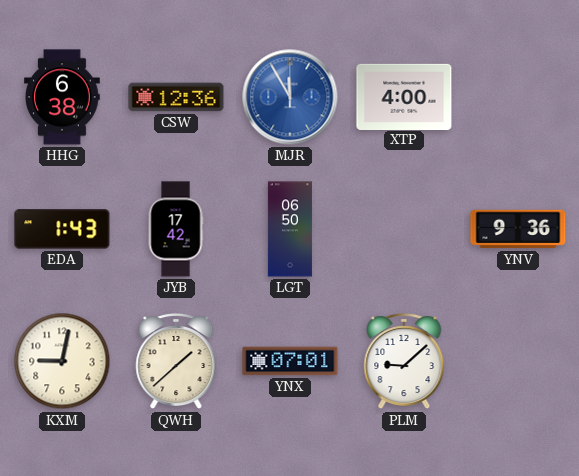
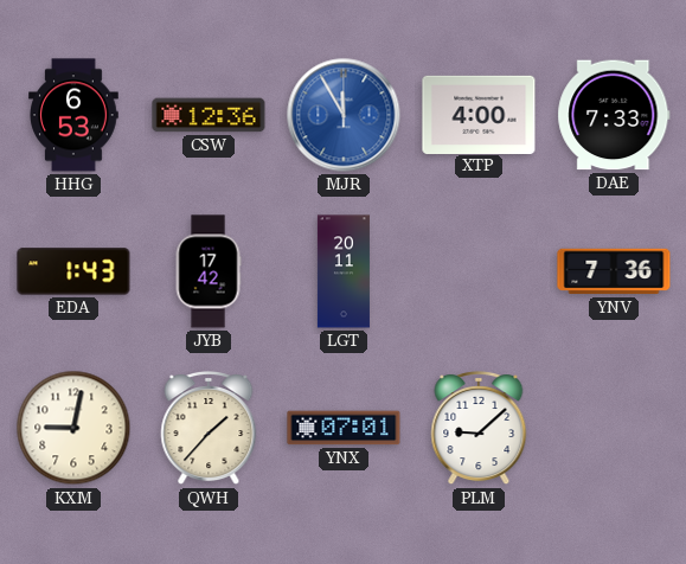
HHG: 6:38 -> 6:53 (75, 115)
DAE: none -> 7:33 (614, 115)
LGT: 06:50 -> 20:11 (344, 271)
YNV: 9:36 -> 7:36 (614, 271)
QWH: 1:38 -> 1:37 (209, 429)
